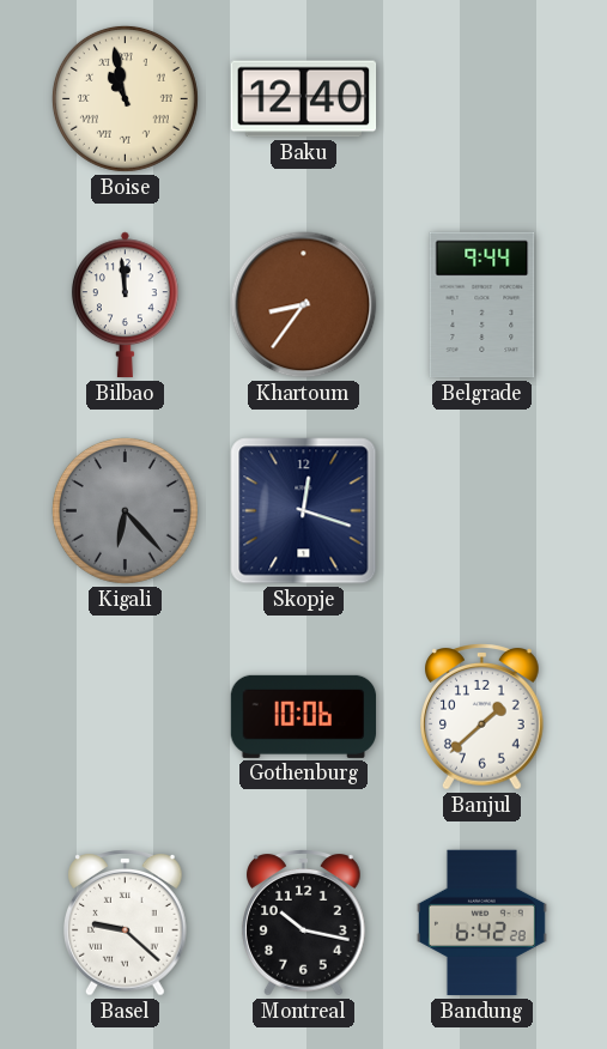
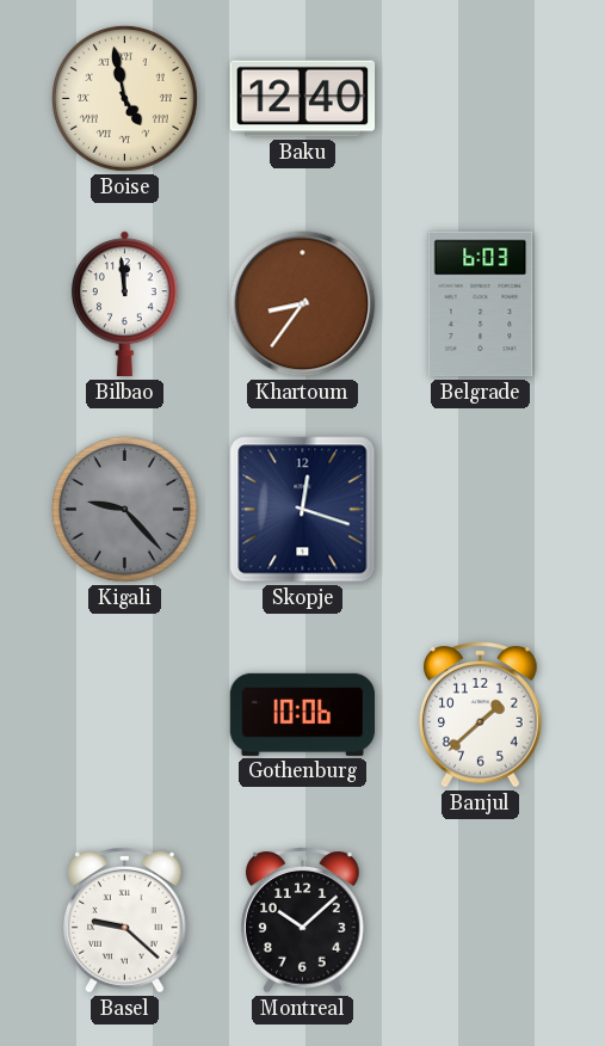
Boise: 10:58 -> 4:58 (124, 98)
Belgrade: 9:44 -> 6:03 (481, 304)
Kigali: 6:23 -> 9:23 (124, 509)
Montreal: 10:17 -> 10:08 (303, 921)
Bandung: 6:42 -> none (481, 923)
